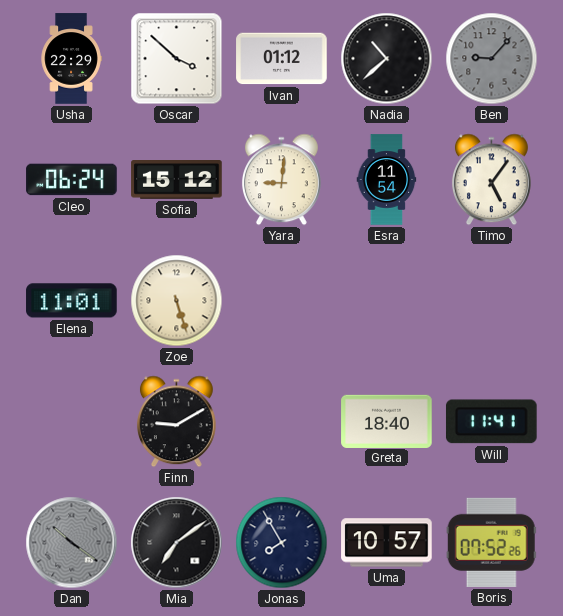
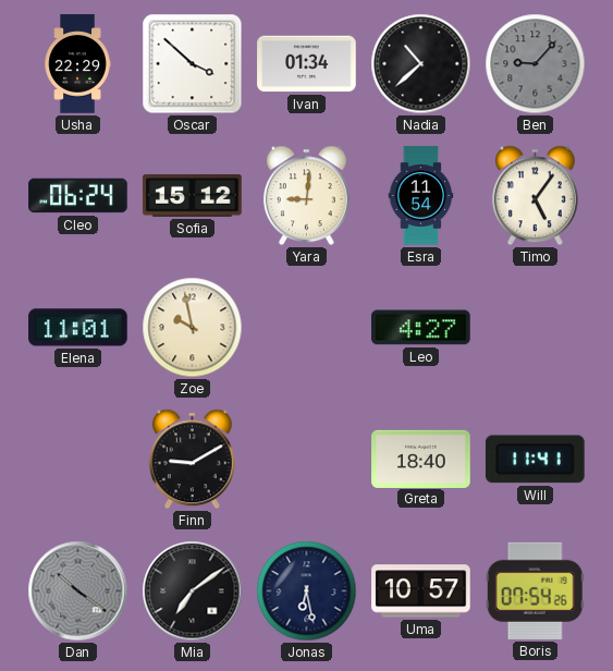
Ivan: 01:12 -> 01:34 (307, 64)
Zoe: 5:27 -> 9:58 (193, 328)
Leo: none -> 4:27 (421, 328)
Jonas: 7:55 -> 6:28 (307, 591)
Boris: 07:52 -> 07:54 (535, 590)
